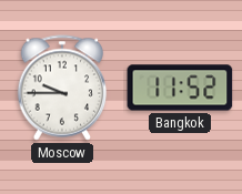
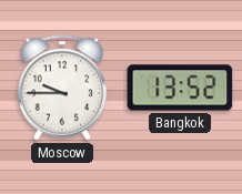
Bangkok: 11:52 -> 13:52 (180, 88)
